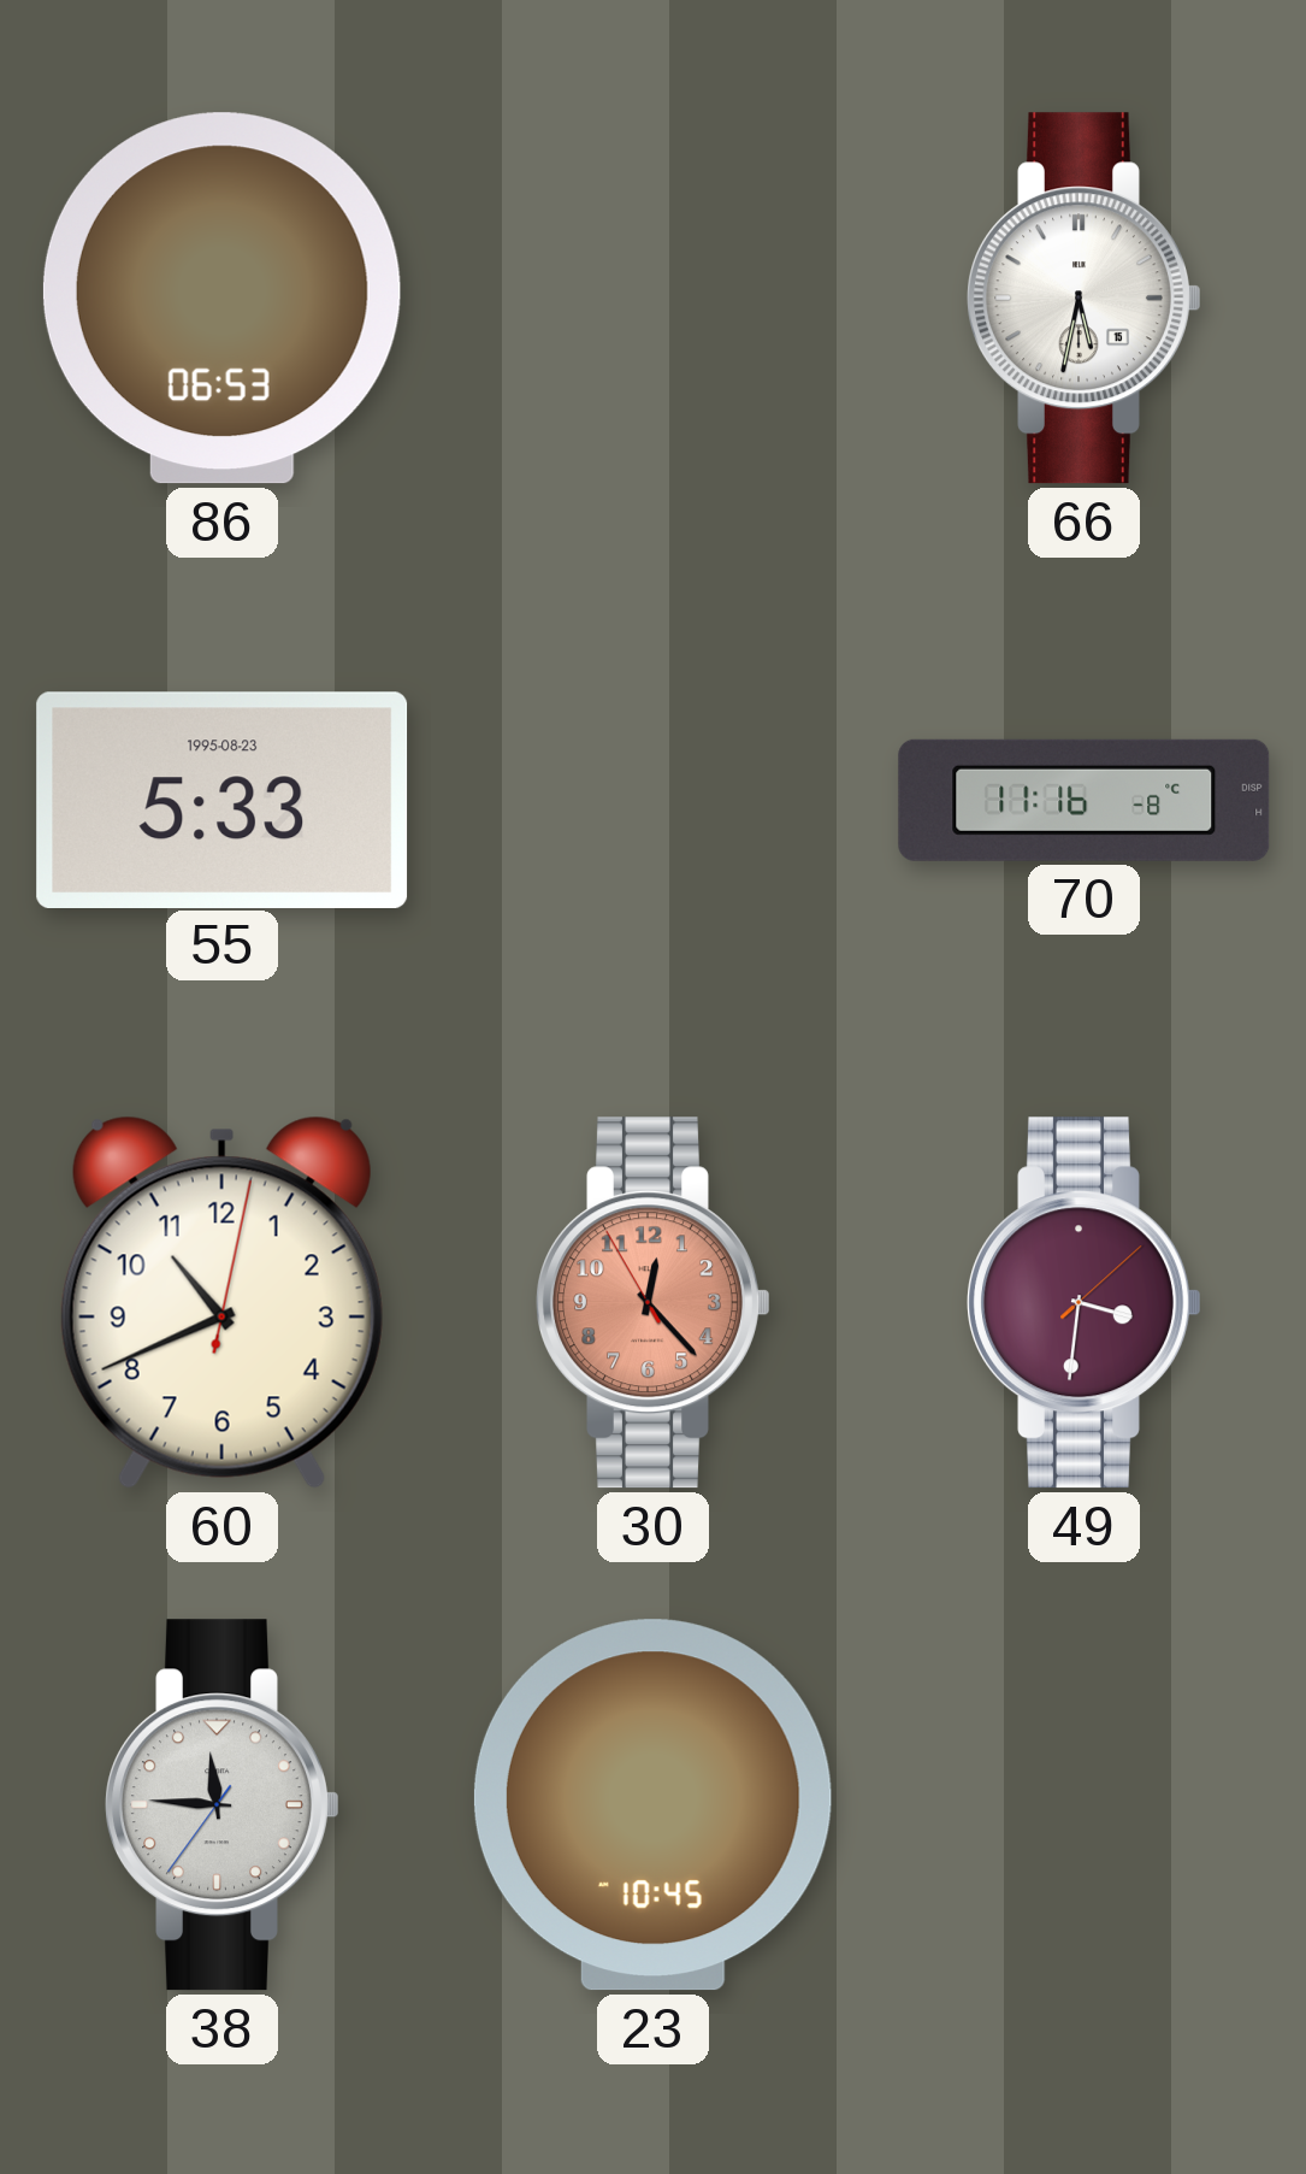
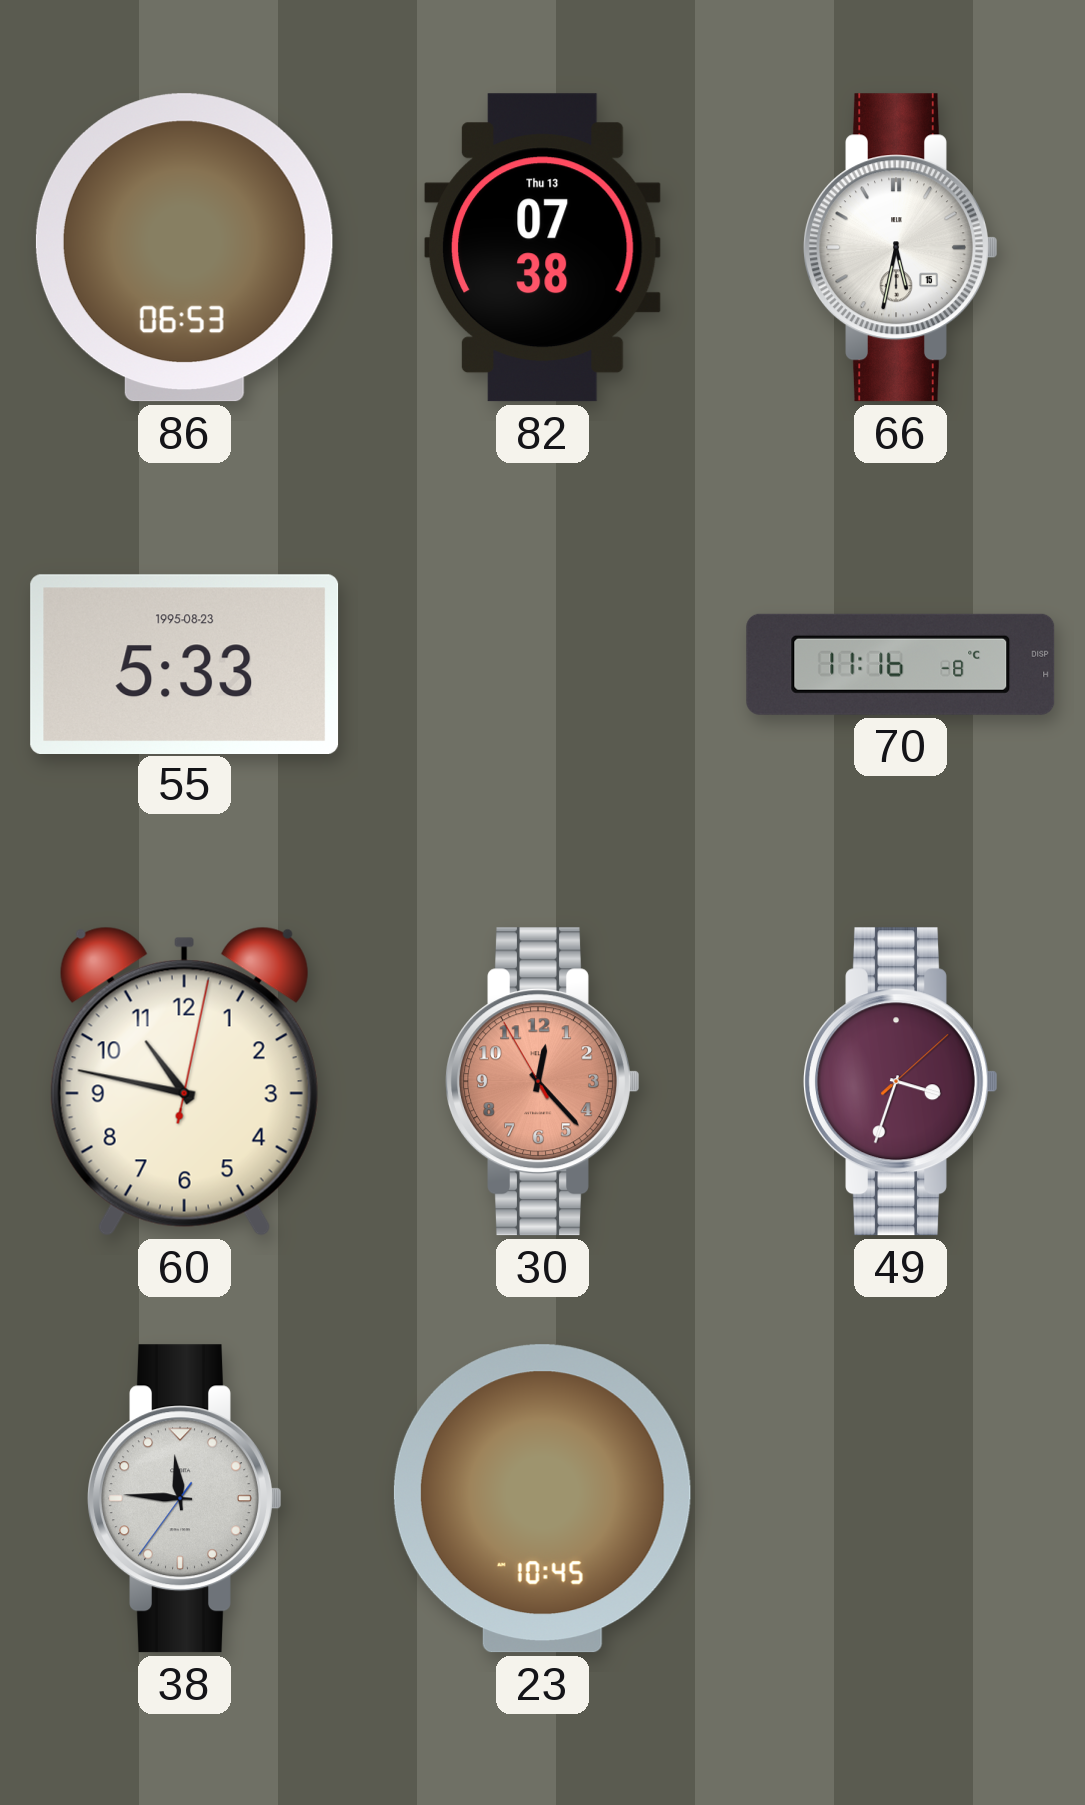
82: none -> 07:38 (542, 248)
60: 10:41 -> 10:47 (184, 1081)
49: 3:31 -> 3:33 (901, 1082)
